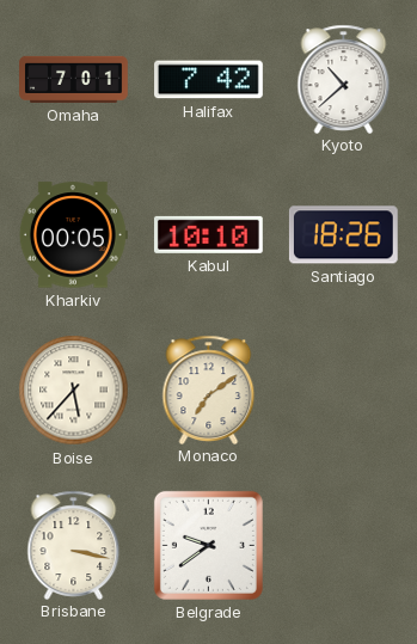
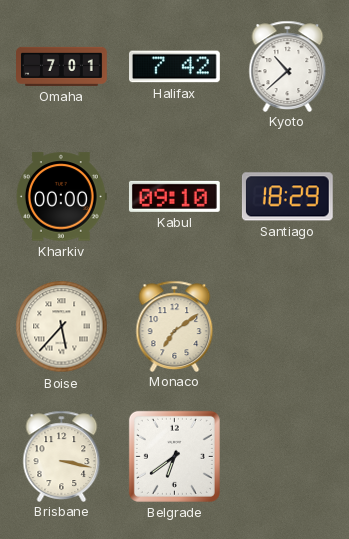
Kharkiv: 00:05 -> 00:00 (61, 197)
Kabul: 10:10 -> 09:10 (174, 196)
Santiago: 18:26 -> 18:29 (287, 197)
Belgrade: 9:39 -> 6:39 (174, 456)
